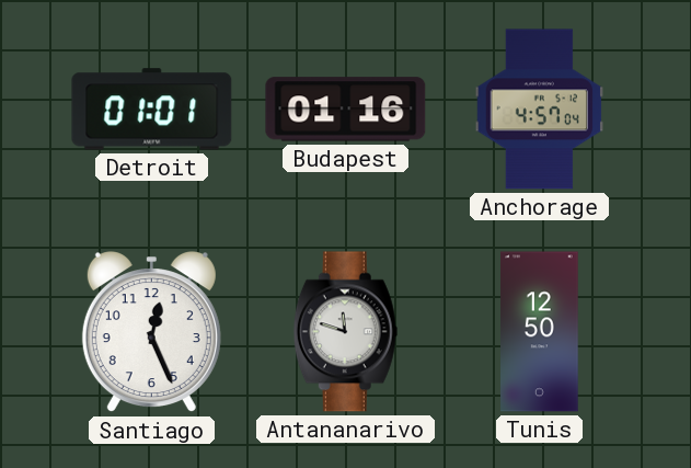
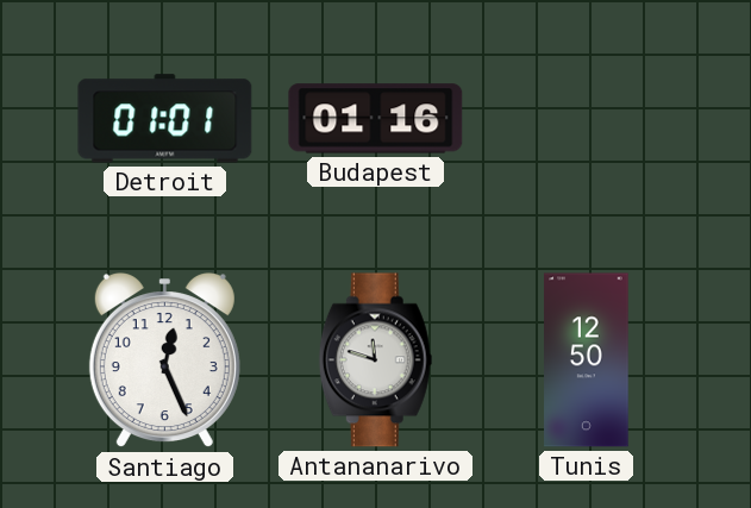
Anchorage: 4:57 -> none (540, 110)
